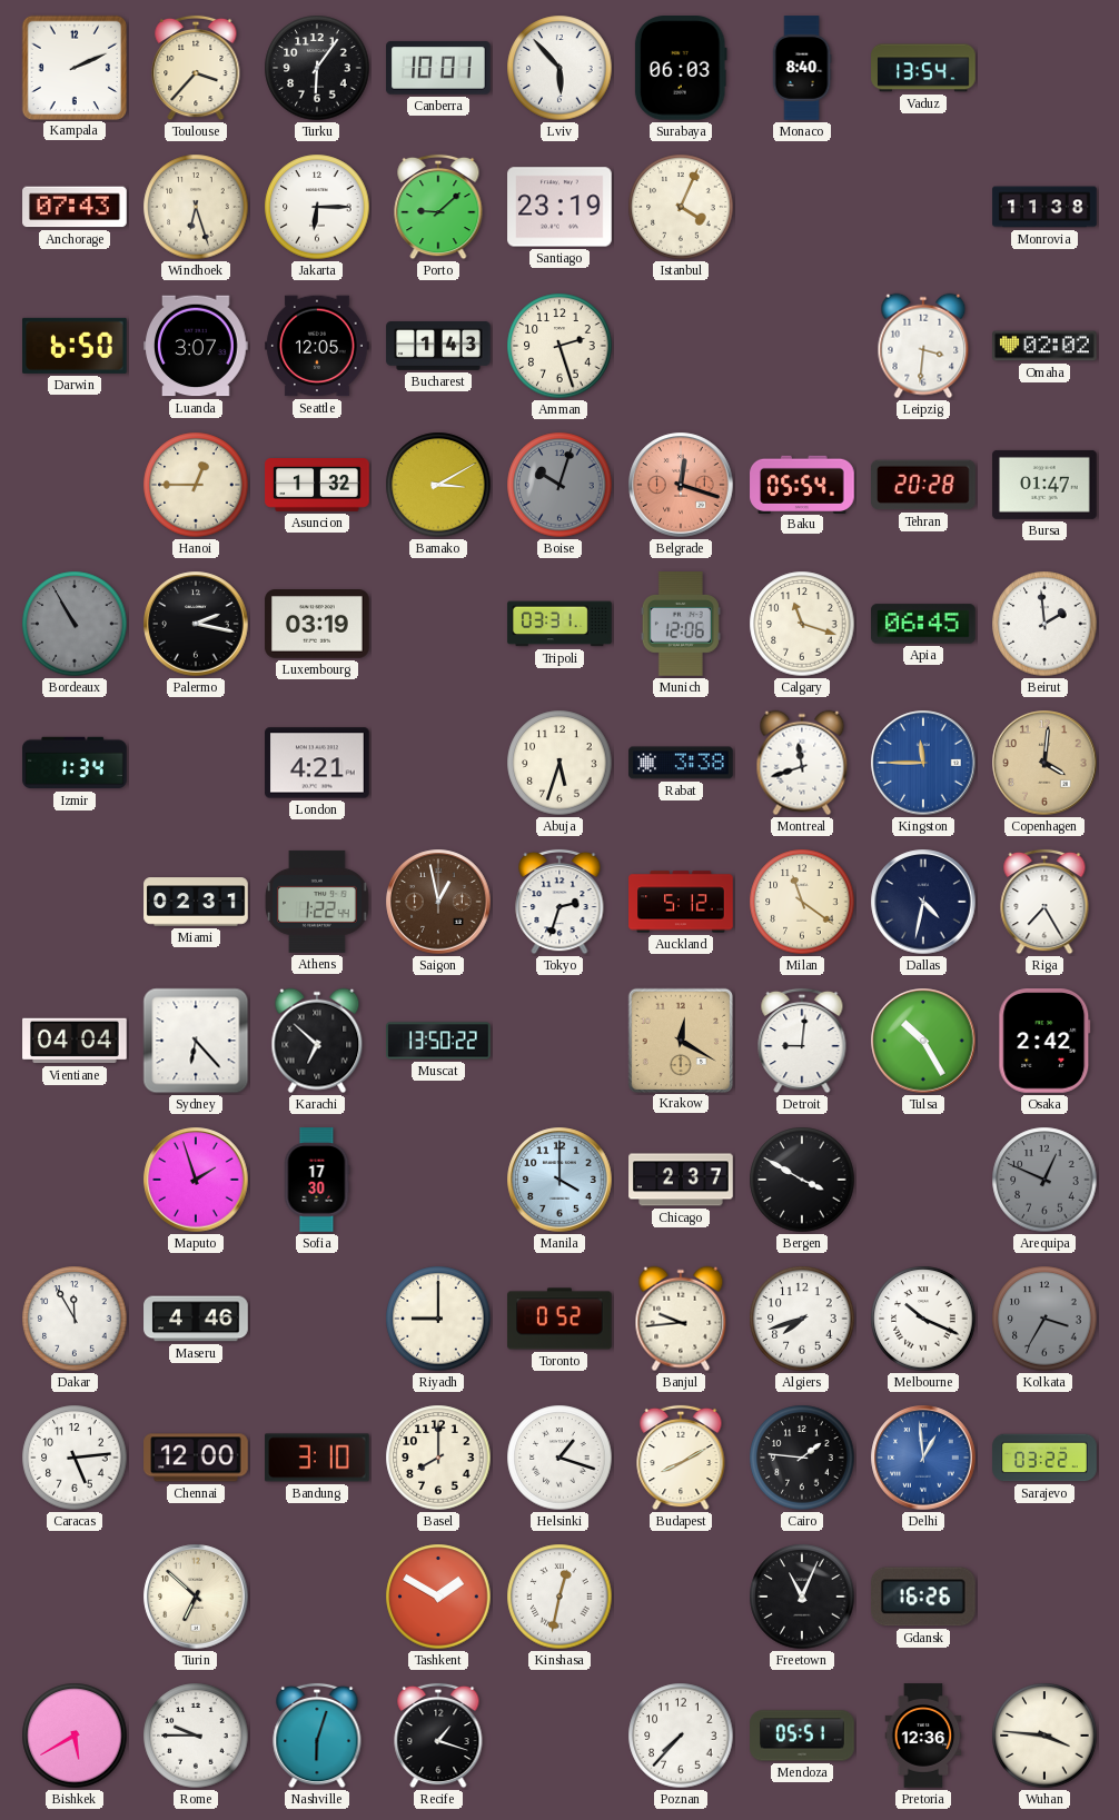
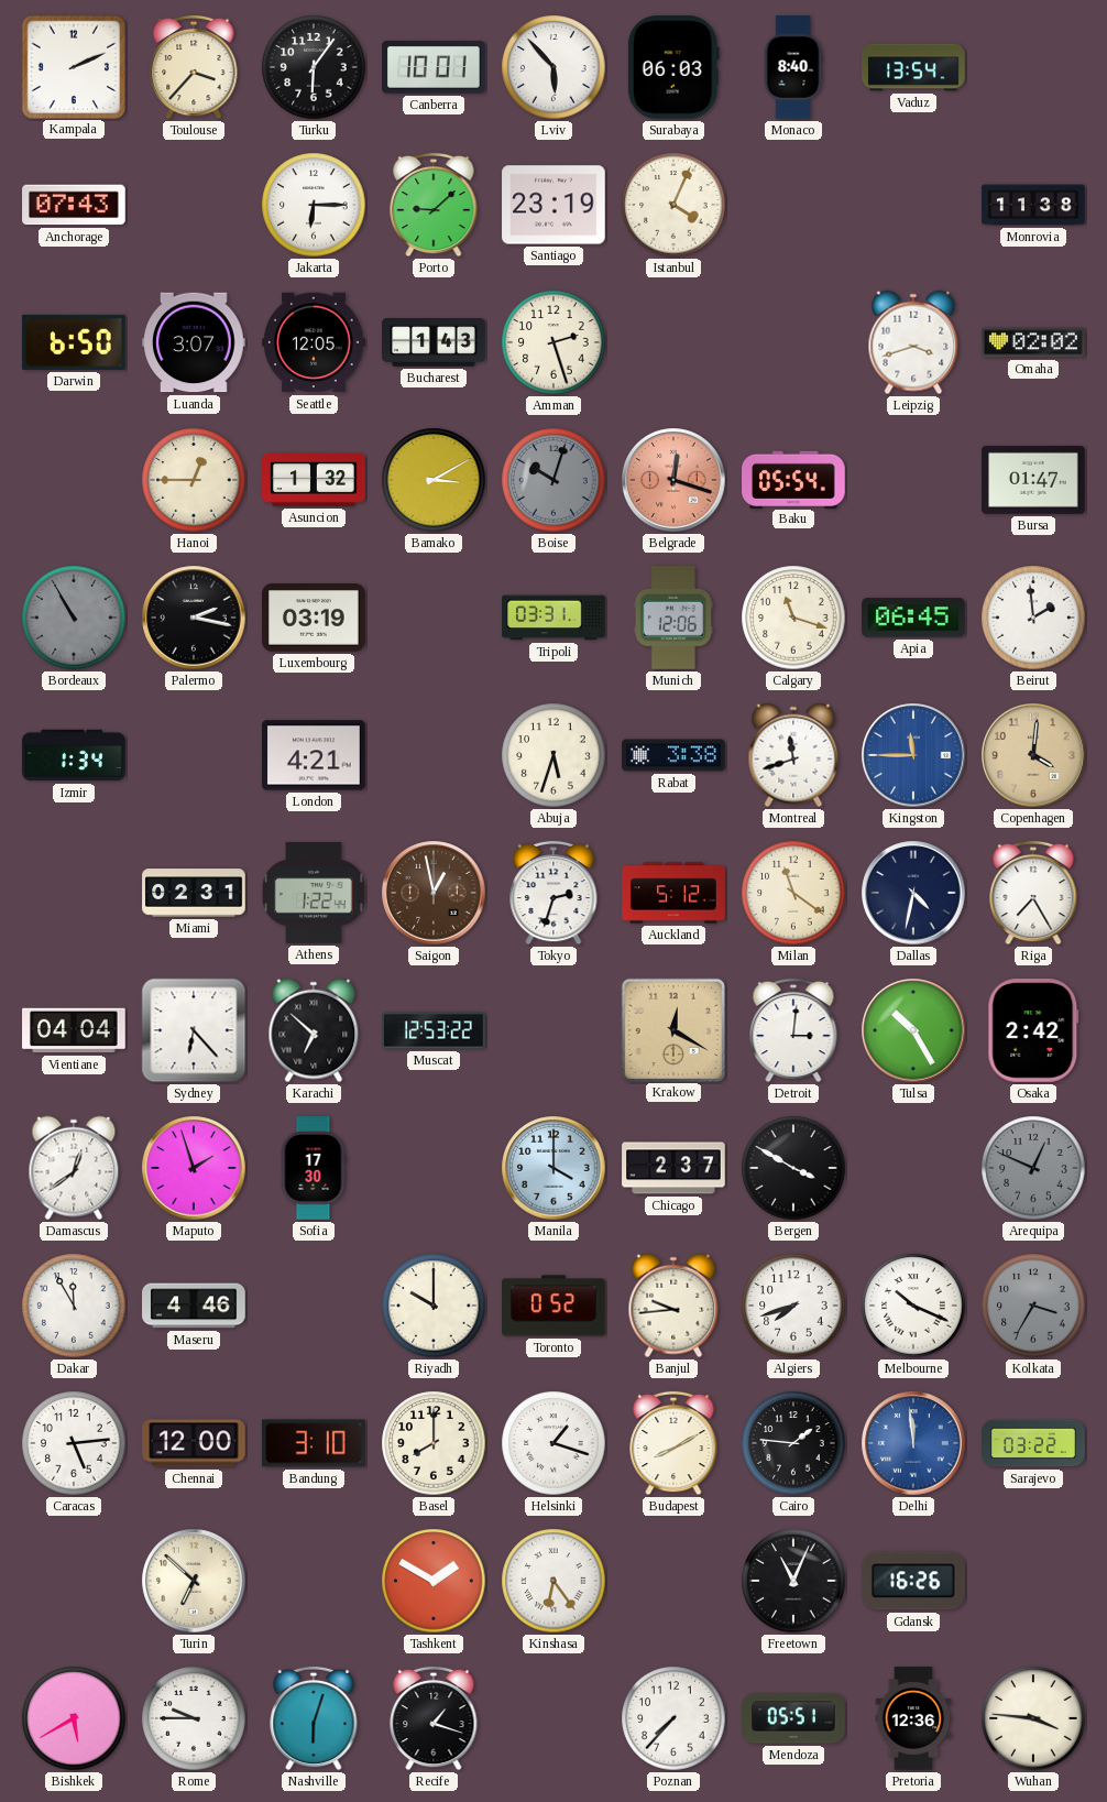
Windhoek: 6:27 -> none (196, 207)
Leipzig: 3:31 -> 3:42 (913, 342)
Tehran: 20:28 -> none (923, 485)
Muscat: 13:50 -> 12:53 (434, 1030)
Detroit: 9:01 -> 3:01 (793, 1030)
Damascus: none -> 12:39 (74, 1168)
Riyadh: 9:00 -> 10:00 (434, 1306)
Delhi: 12:59 -> 11:59 (913, 1443)
Kinshasa: 12:32 -> 6:24 (553, 1581)
